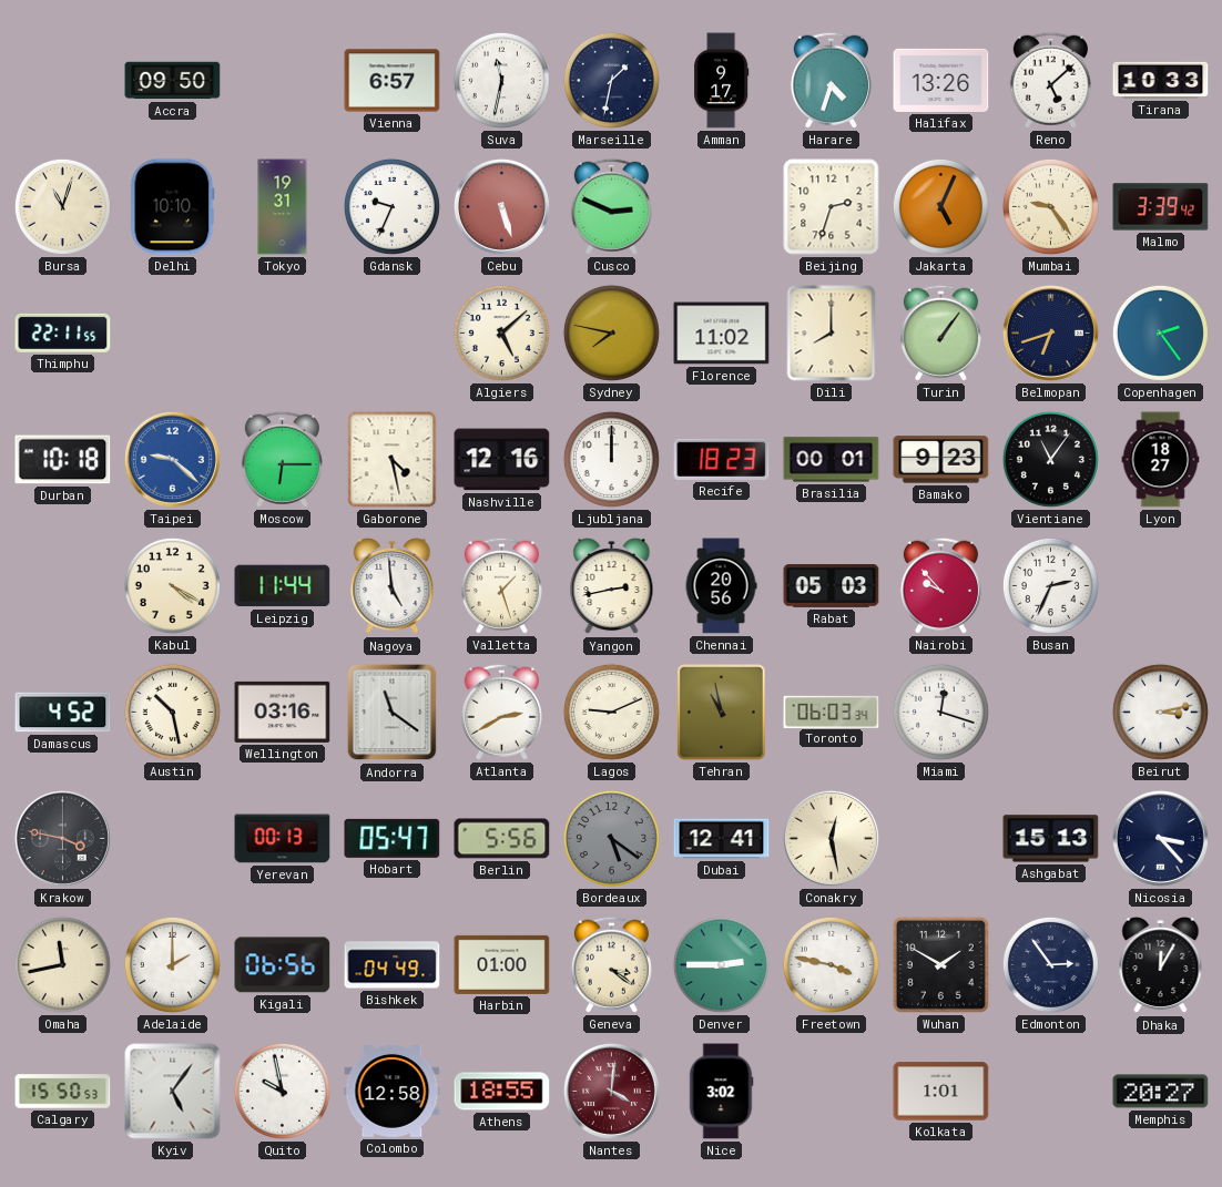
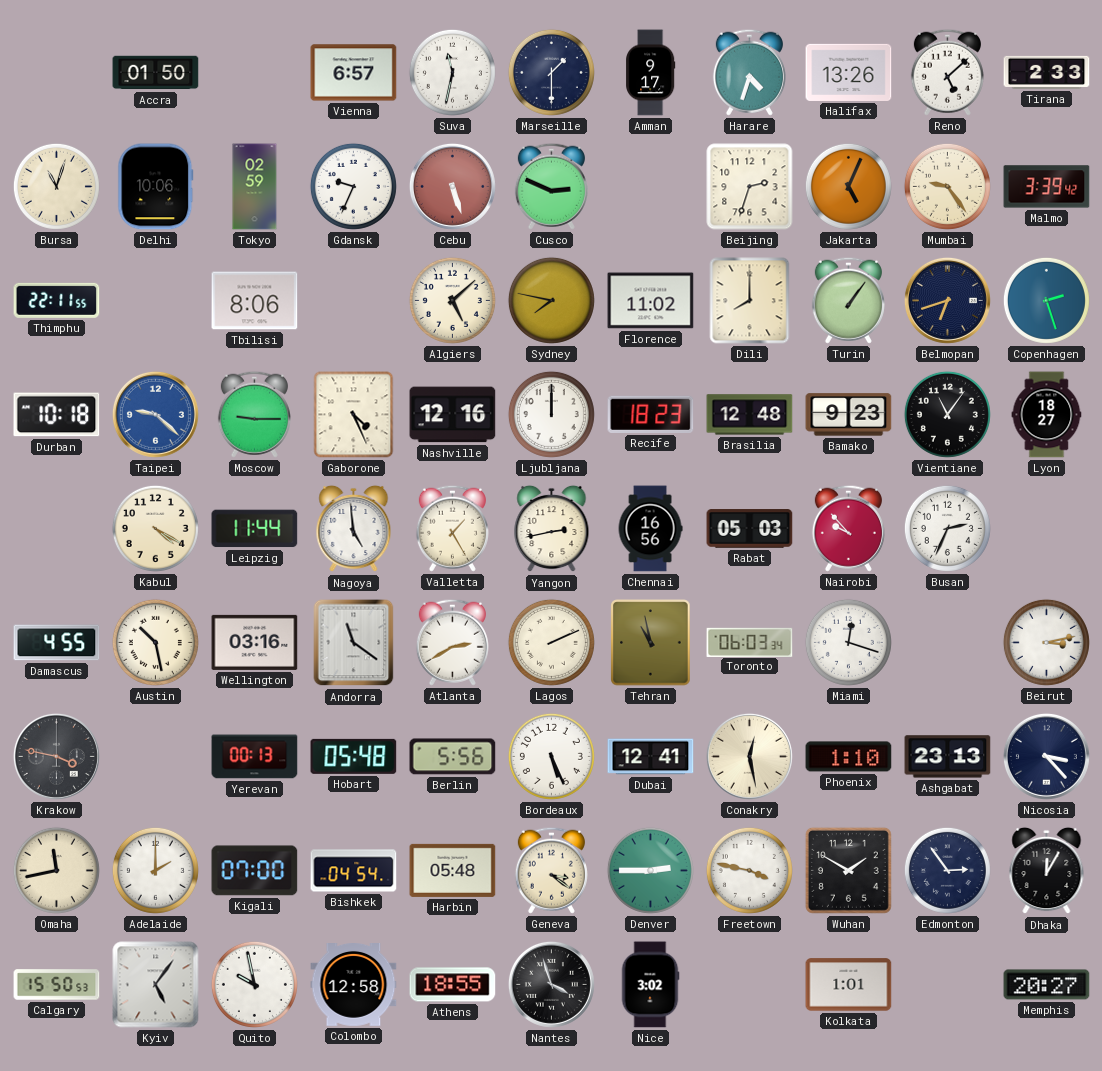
Accra: 09:50 -> 01:50 (156, 73)
Marseille: 1:32 -> 1:30 (551, 72)
Tirana: 10:33 -> 2:33 (1047, 72)
Delhi: 10:10 -> 10:06 (156, 187)
Tokyo: 19:31 -> 02:59 (255, 187)
Tbilisi: none -> 8:06 (255, 301)
Copenhagen: 2:24 -> 2:27 (1046, 300)
Moscow: 6:15 -> 9:15 (254, 414)
Gaborone: 4:28 -> 4:26 (354, 415)
Brasilia: 00:01 -> 12:48 (750, 415)
Valletta: 1:27 -> 1:25 (452, 528)
Chennai: 20:56 -> 16:56 (650, 529)
Damascus: 4:52 -> 4:55 (57, 643)
Lagos: 9:11 -> 2:11 (551, 642)
Hobart: 05:47 -> 05:48 (354, 756)
Bordeaux: 5:21 -> 5:26 (551, 756)
Bordeaux dial: grey -> white (551, 756)
Phoenix: none -> 1:10 (849, 757)
Ashgabat: 15:13 -> 23:13 (948, 757)
Kigali: 06:56 -> 07:00 (255, 871)
Bishkek: 04:49 -> 04:54 (354, 871)
Harbin: 01:00 -> 05:48 (453, 870)
Nantes: 4:01 -> 3:57 (551, 984)
Nantes dial: burgundy -> black (551, 984)
